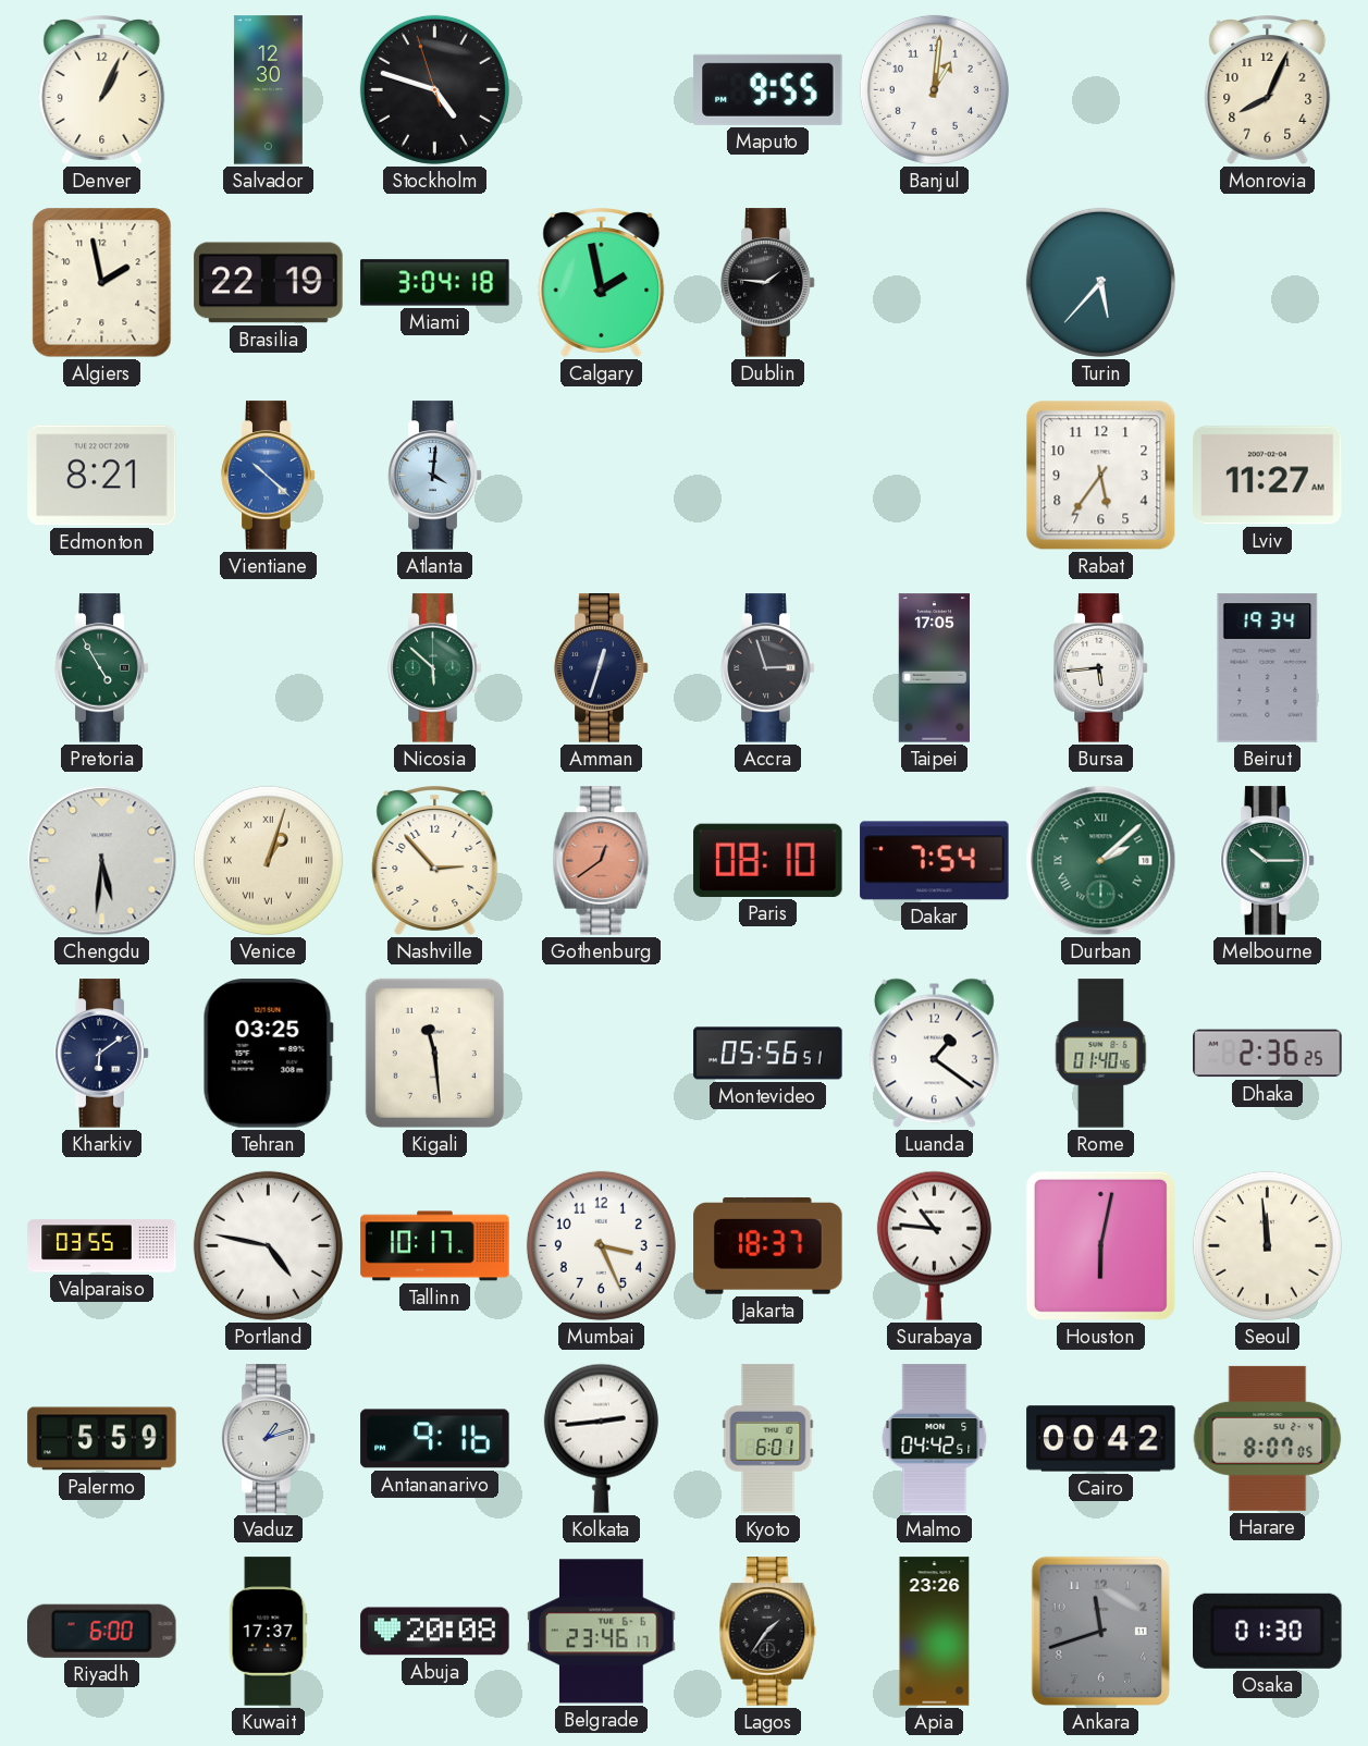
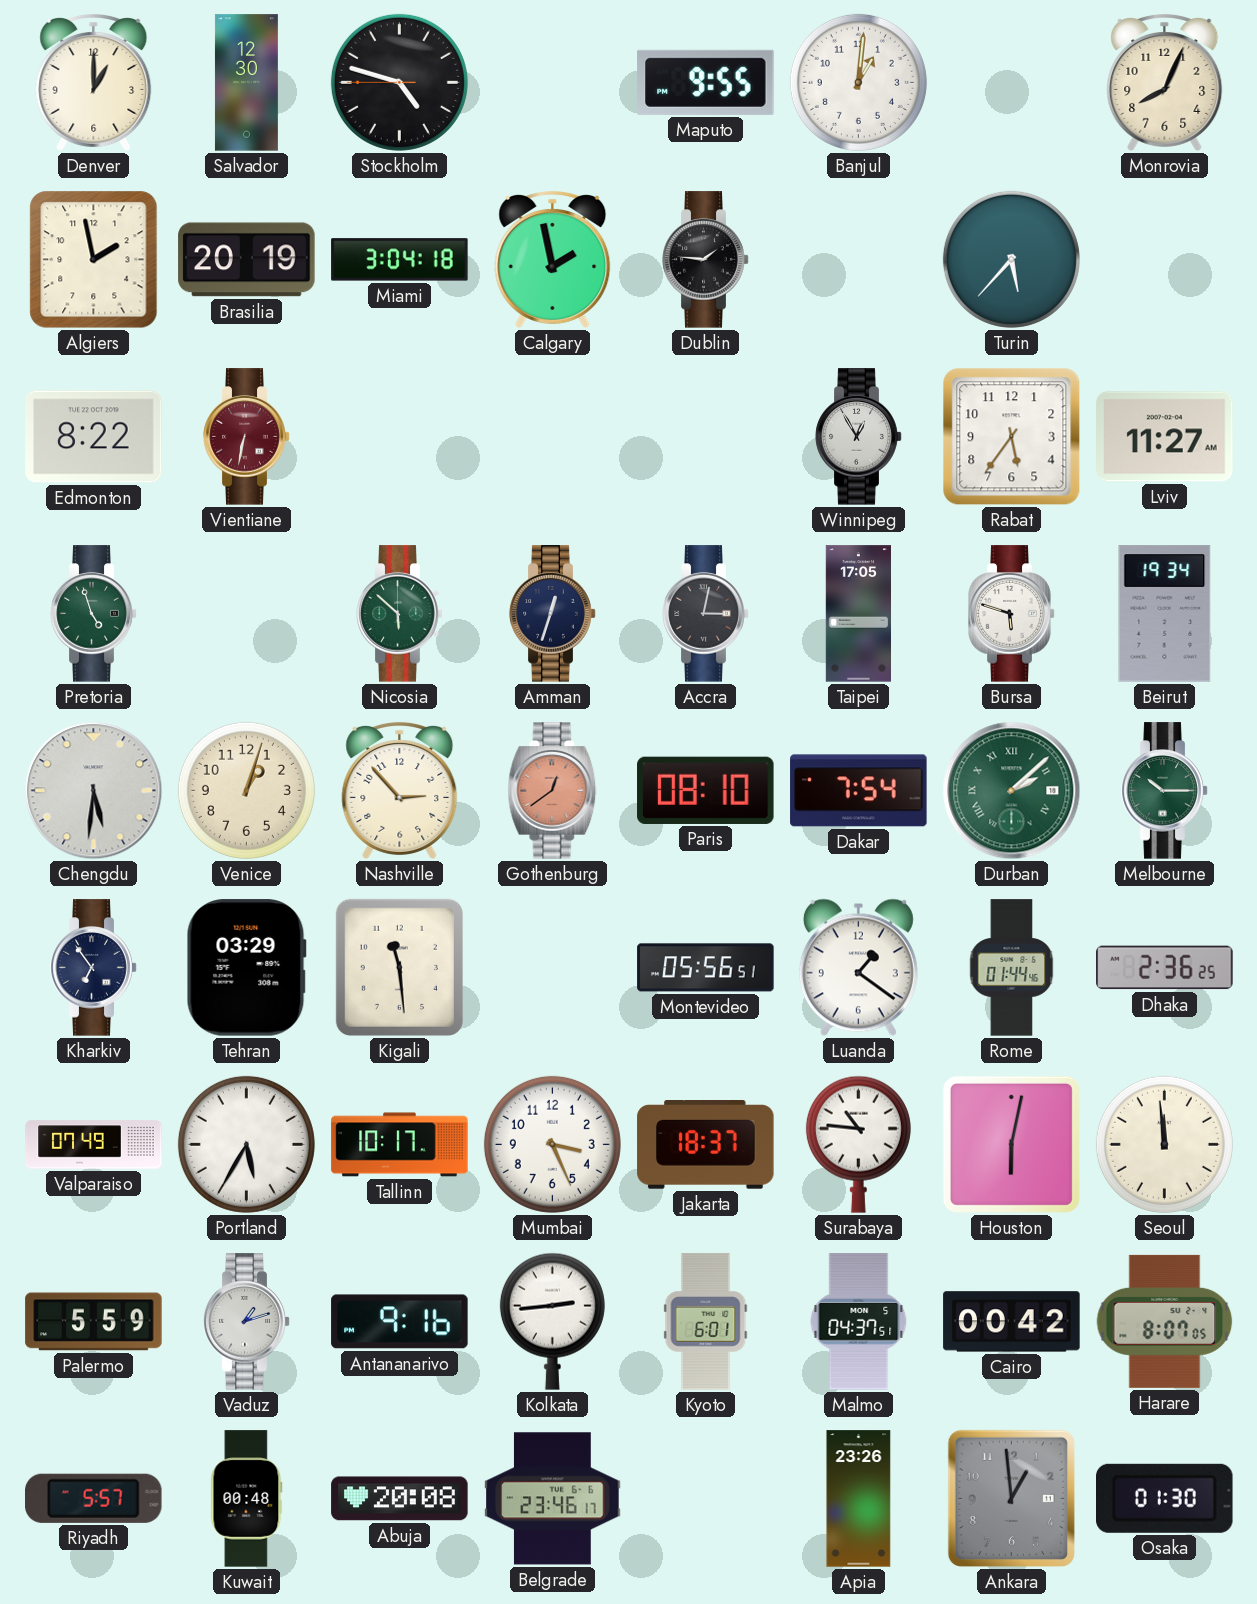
Denver: 1:04 -> 1:00 (94, 82)
Stockholm: 4:47:57 -> 4:47:45 (399, 82)
Brasilia: 22:19 -> 20:19 (247, 260)
Edmonton: 8:21 -> 8:22 (94, 437)
Vientiane: 10:22 -> 6:32 (247, 437)
Vientiane dial: blue -> burgundy (247, 437)
Atlanta: 4:01 -> none (435, 476)
Winnipeg: none -> 12:55 (859, 437)
Pretoria: 4:55 -> 4:57 (94, 614)
Accra: 2:57 -> 3:02 (706, 614)
Bursa: 5:44 -> 5:48 (1012, 614)
Venice numerals: Roman -> Arabic (246, 790)
Kharkiv: 6:09 -> 6:54 (94, 968)
Tehran: 03:25 -> 03:29 (246, 968)
Rome: 01:40 -> 01:44 (1012, 968)
Valparaiso: 03:55 -> 07:49 (94, 1145)
Portland: 4:47 -> 5:35 (246, 1144)
Malmo: 04:42 -> 04:37 (859, 1322)
Riyadh: 6:00 -> 5:57 (94, 1498)
Kuwait: 17:37 -> 00:48 (247, 1499)
Lagos: 1:36 -> none (768, 1632)
Ankara: 11:42 -> 12:59 (1011, 1498)
